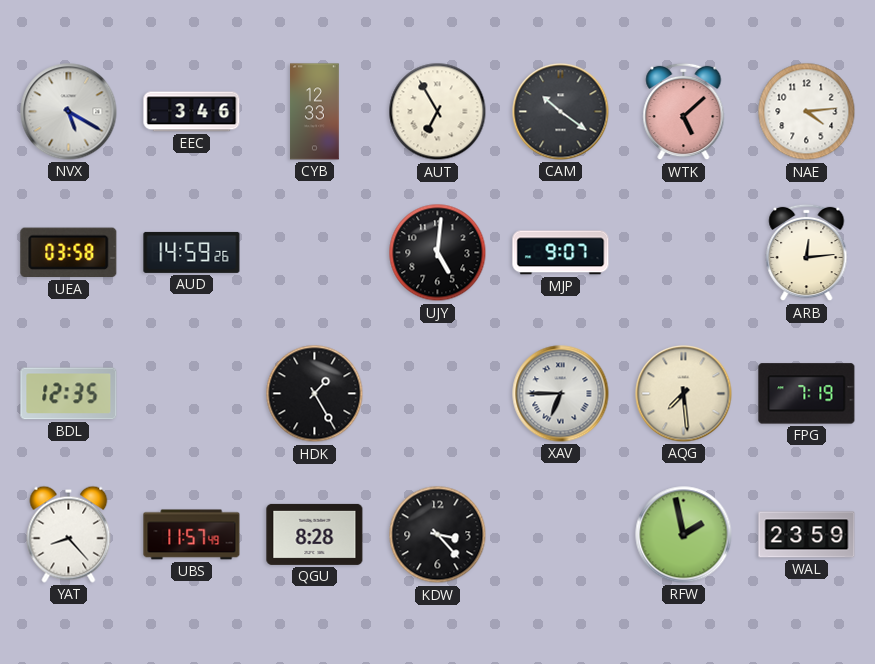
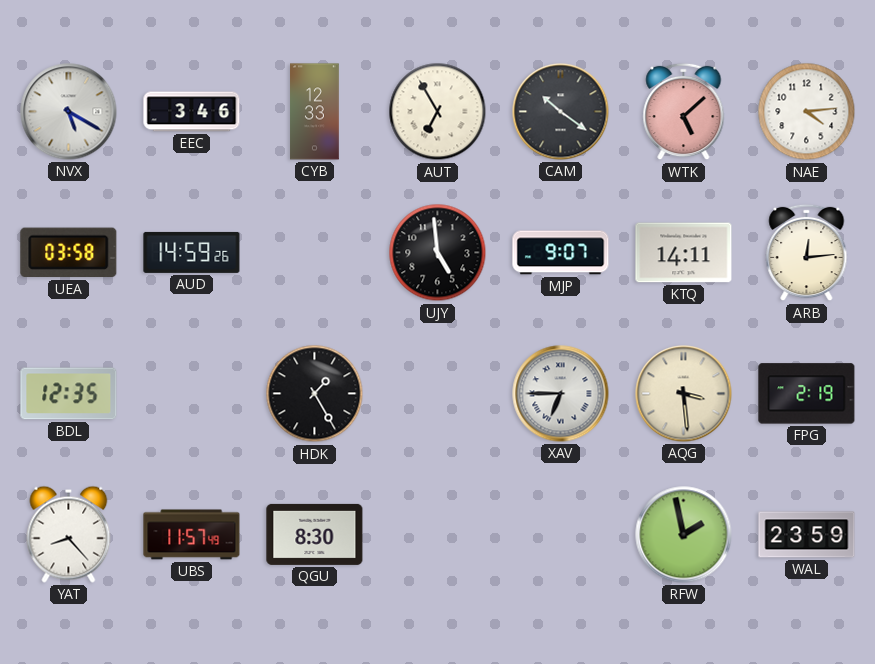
UJY: 5:01 -> 4:59 (438, 253)
KTQ: none -> 14:11 (684, 253)
AQG: 7:29 -> 3:29 (684, 394)
FPG: 7:19 -> 2:19 (807, 394)
QGU: 8:28 -> 8:30 (315, 534)
KDW: 3:23 -> none (438, 535)
